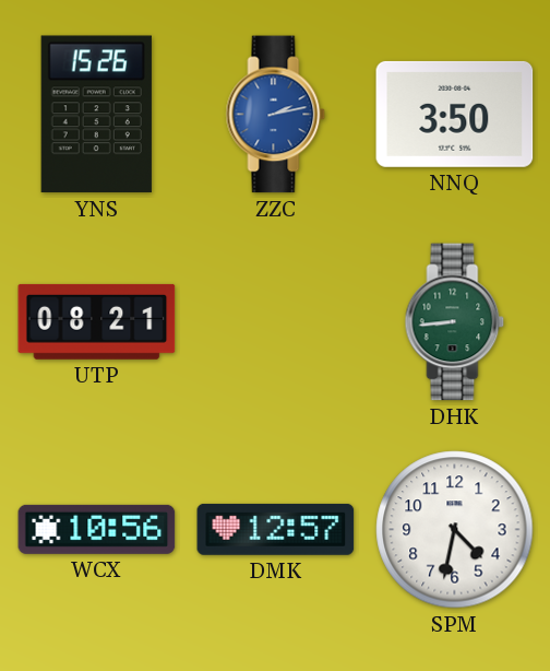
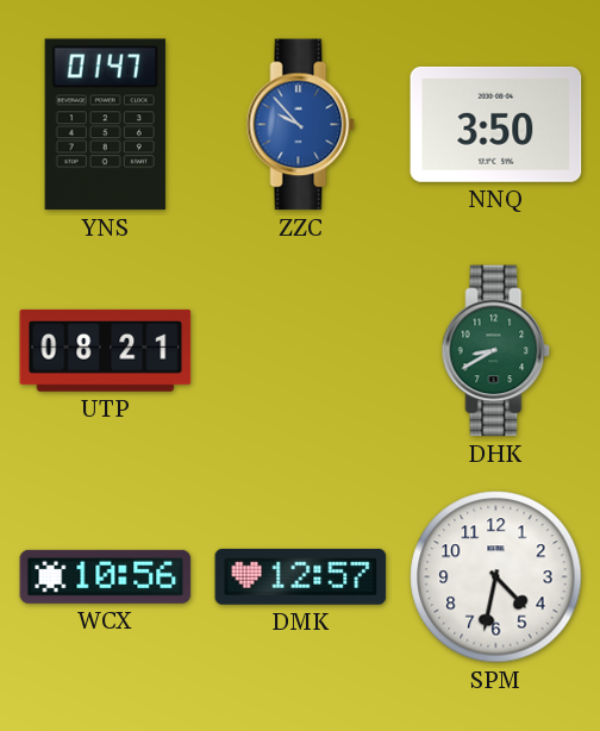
YNS: 15:26 -> 01:47 (105, 125)
ZZC: 2:13 -> 9:53 (301, 125)
DHK: 8:44 -> 8:40 (496, 351)
